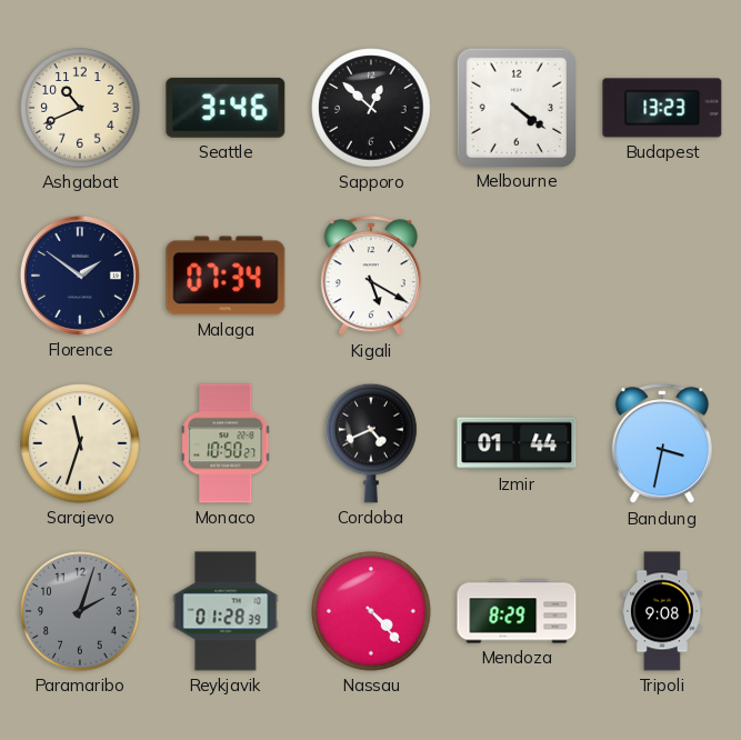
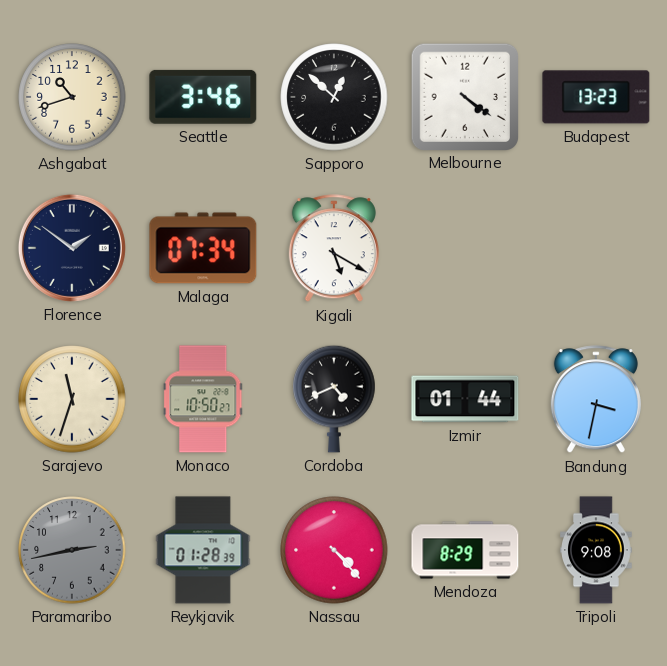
Ashgabat: 10:41 -> 10:42 (72, 97)
Paramaribo: 2:03 -> 2:43 (72, 550)
